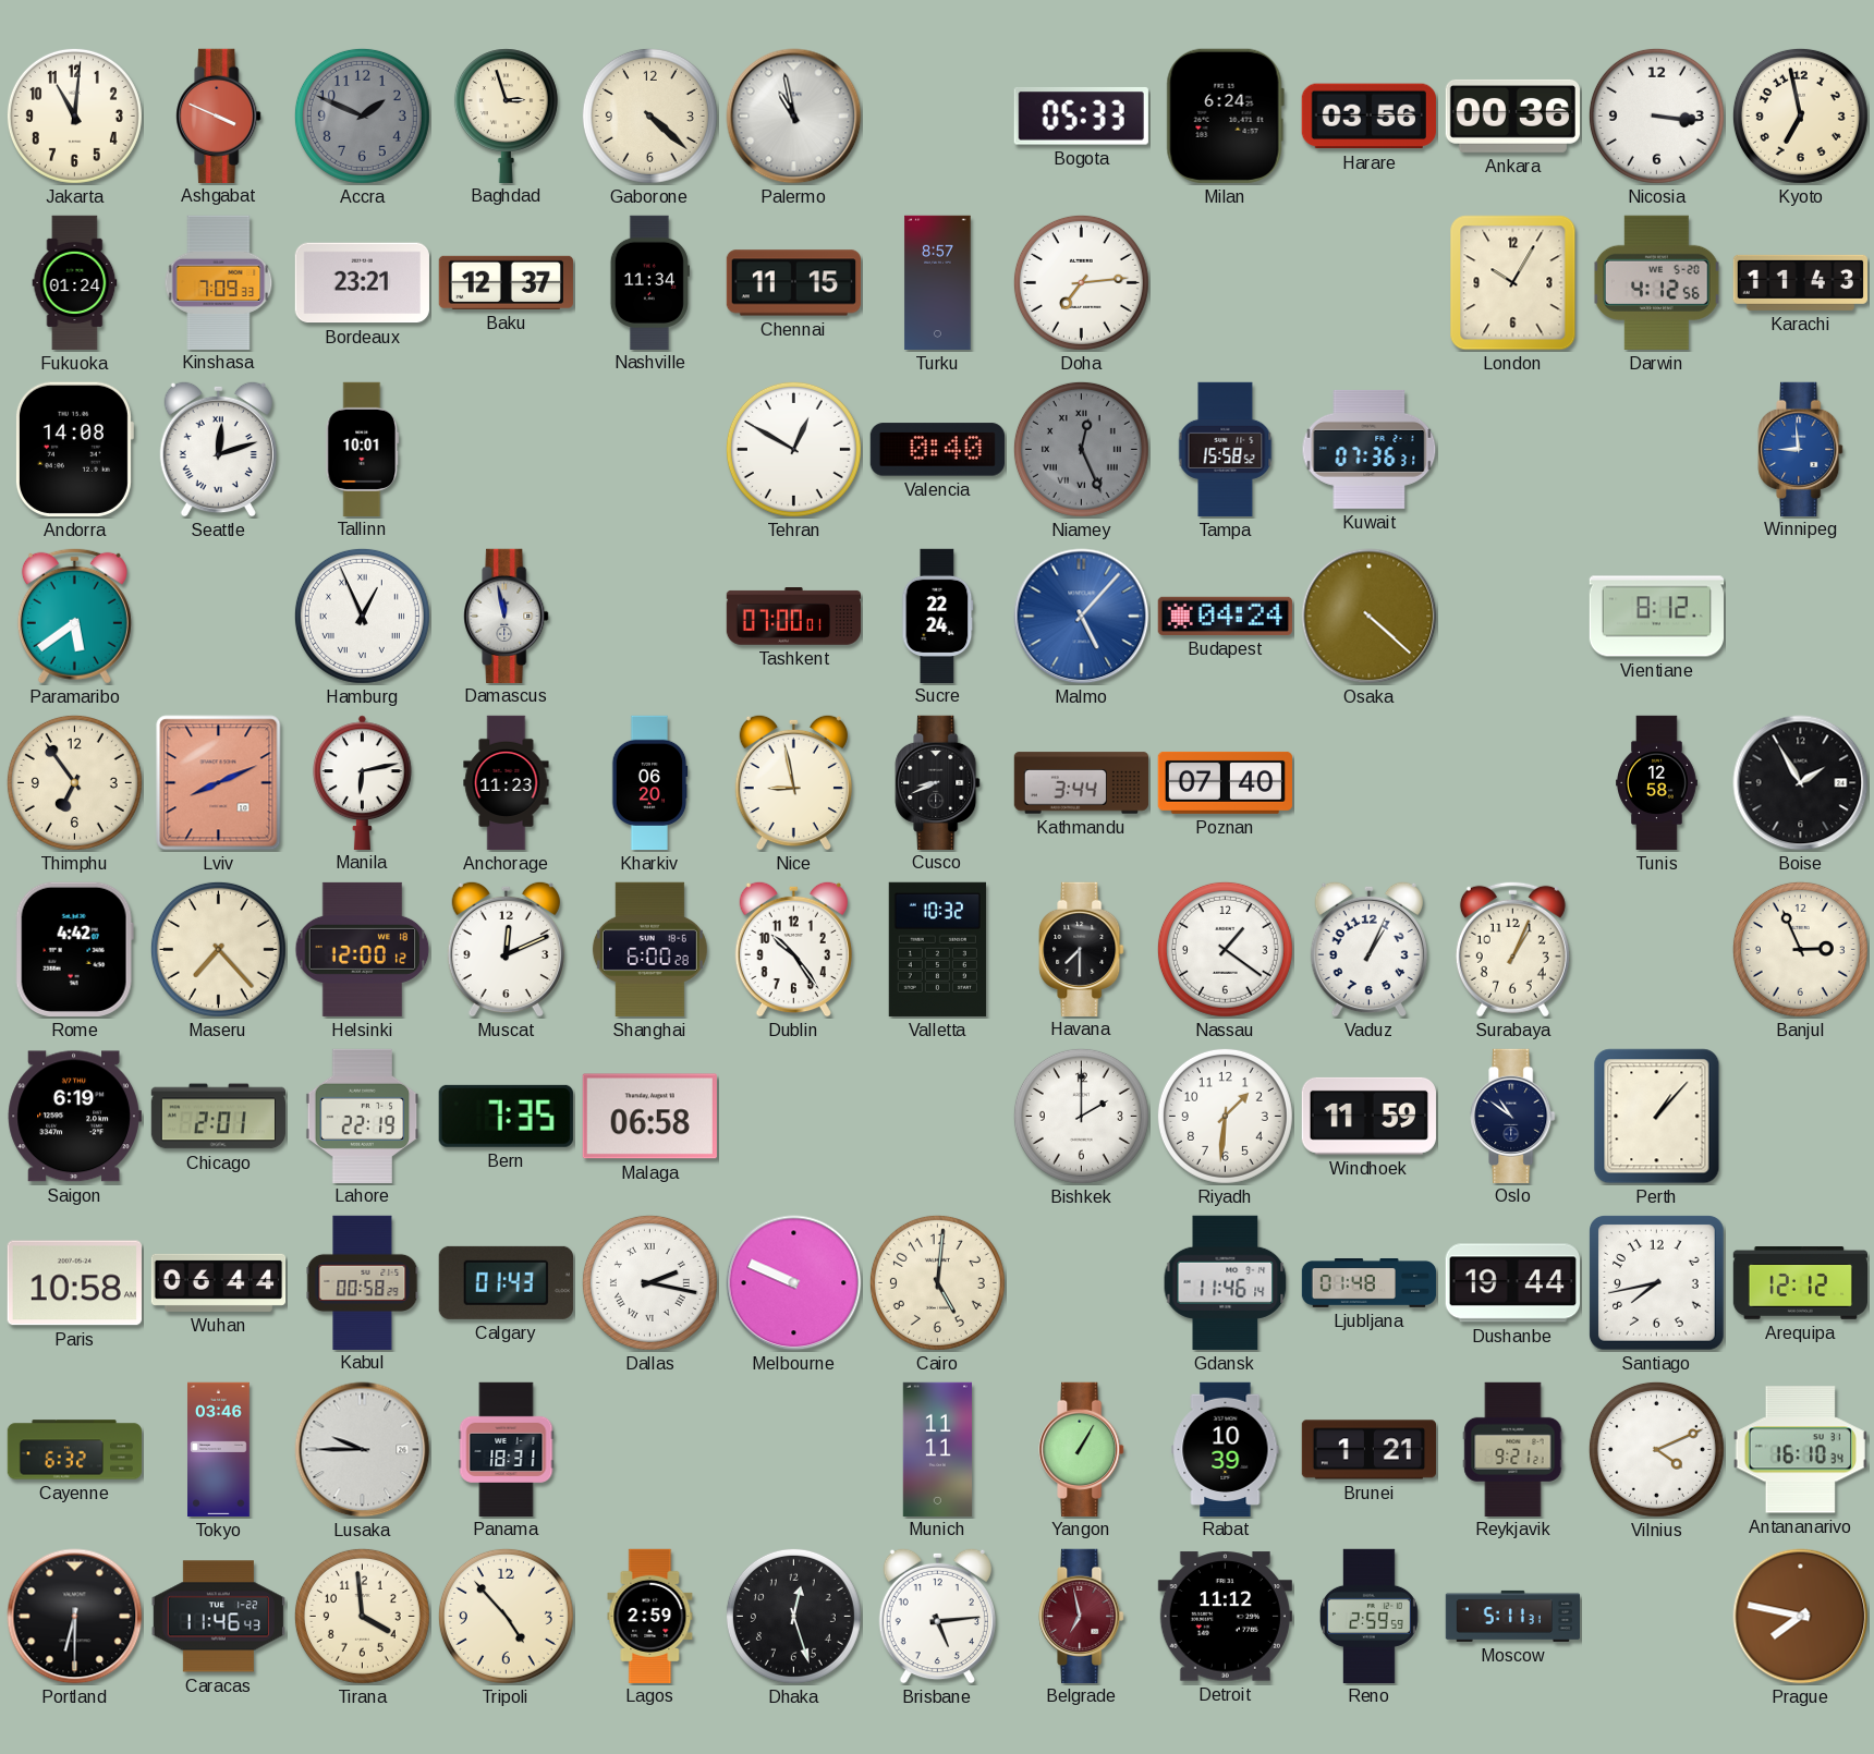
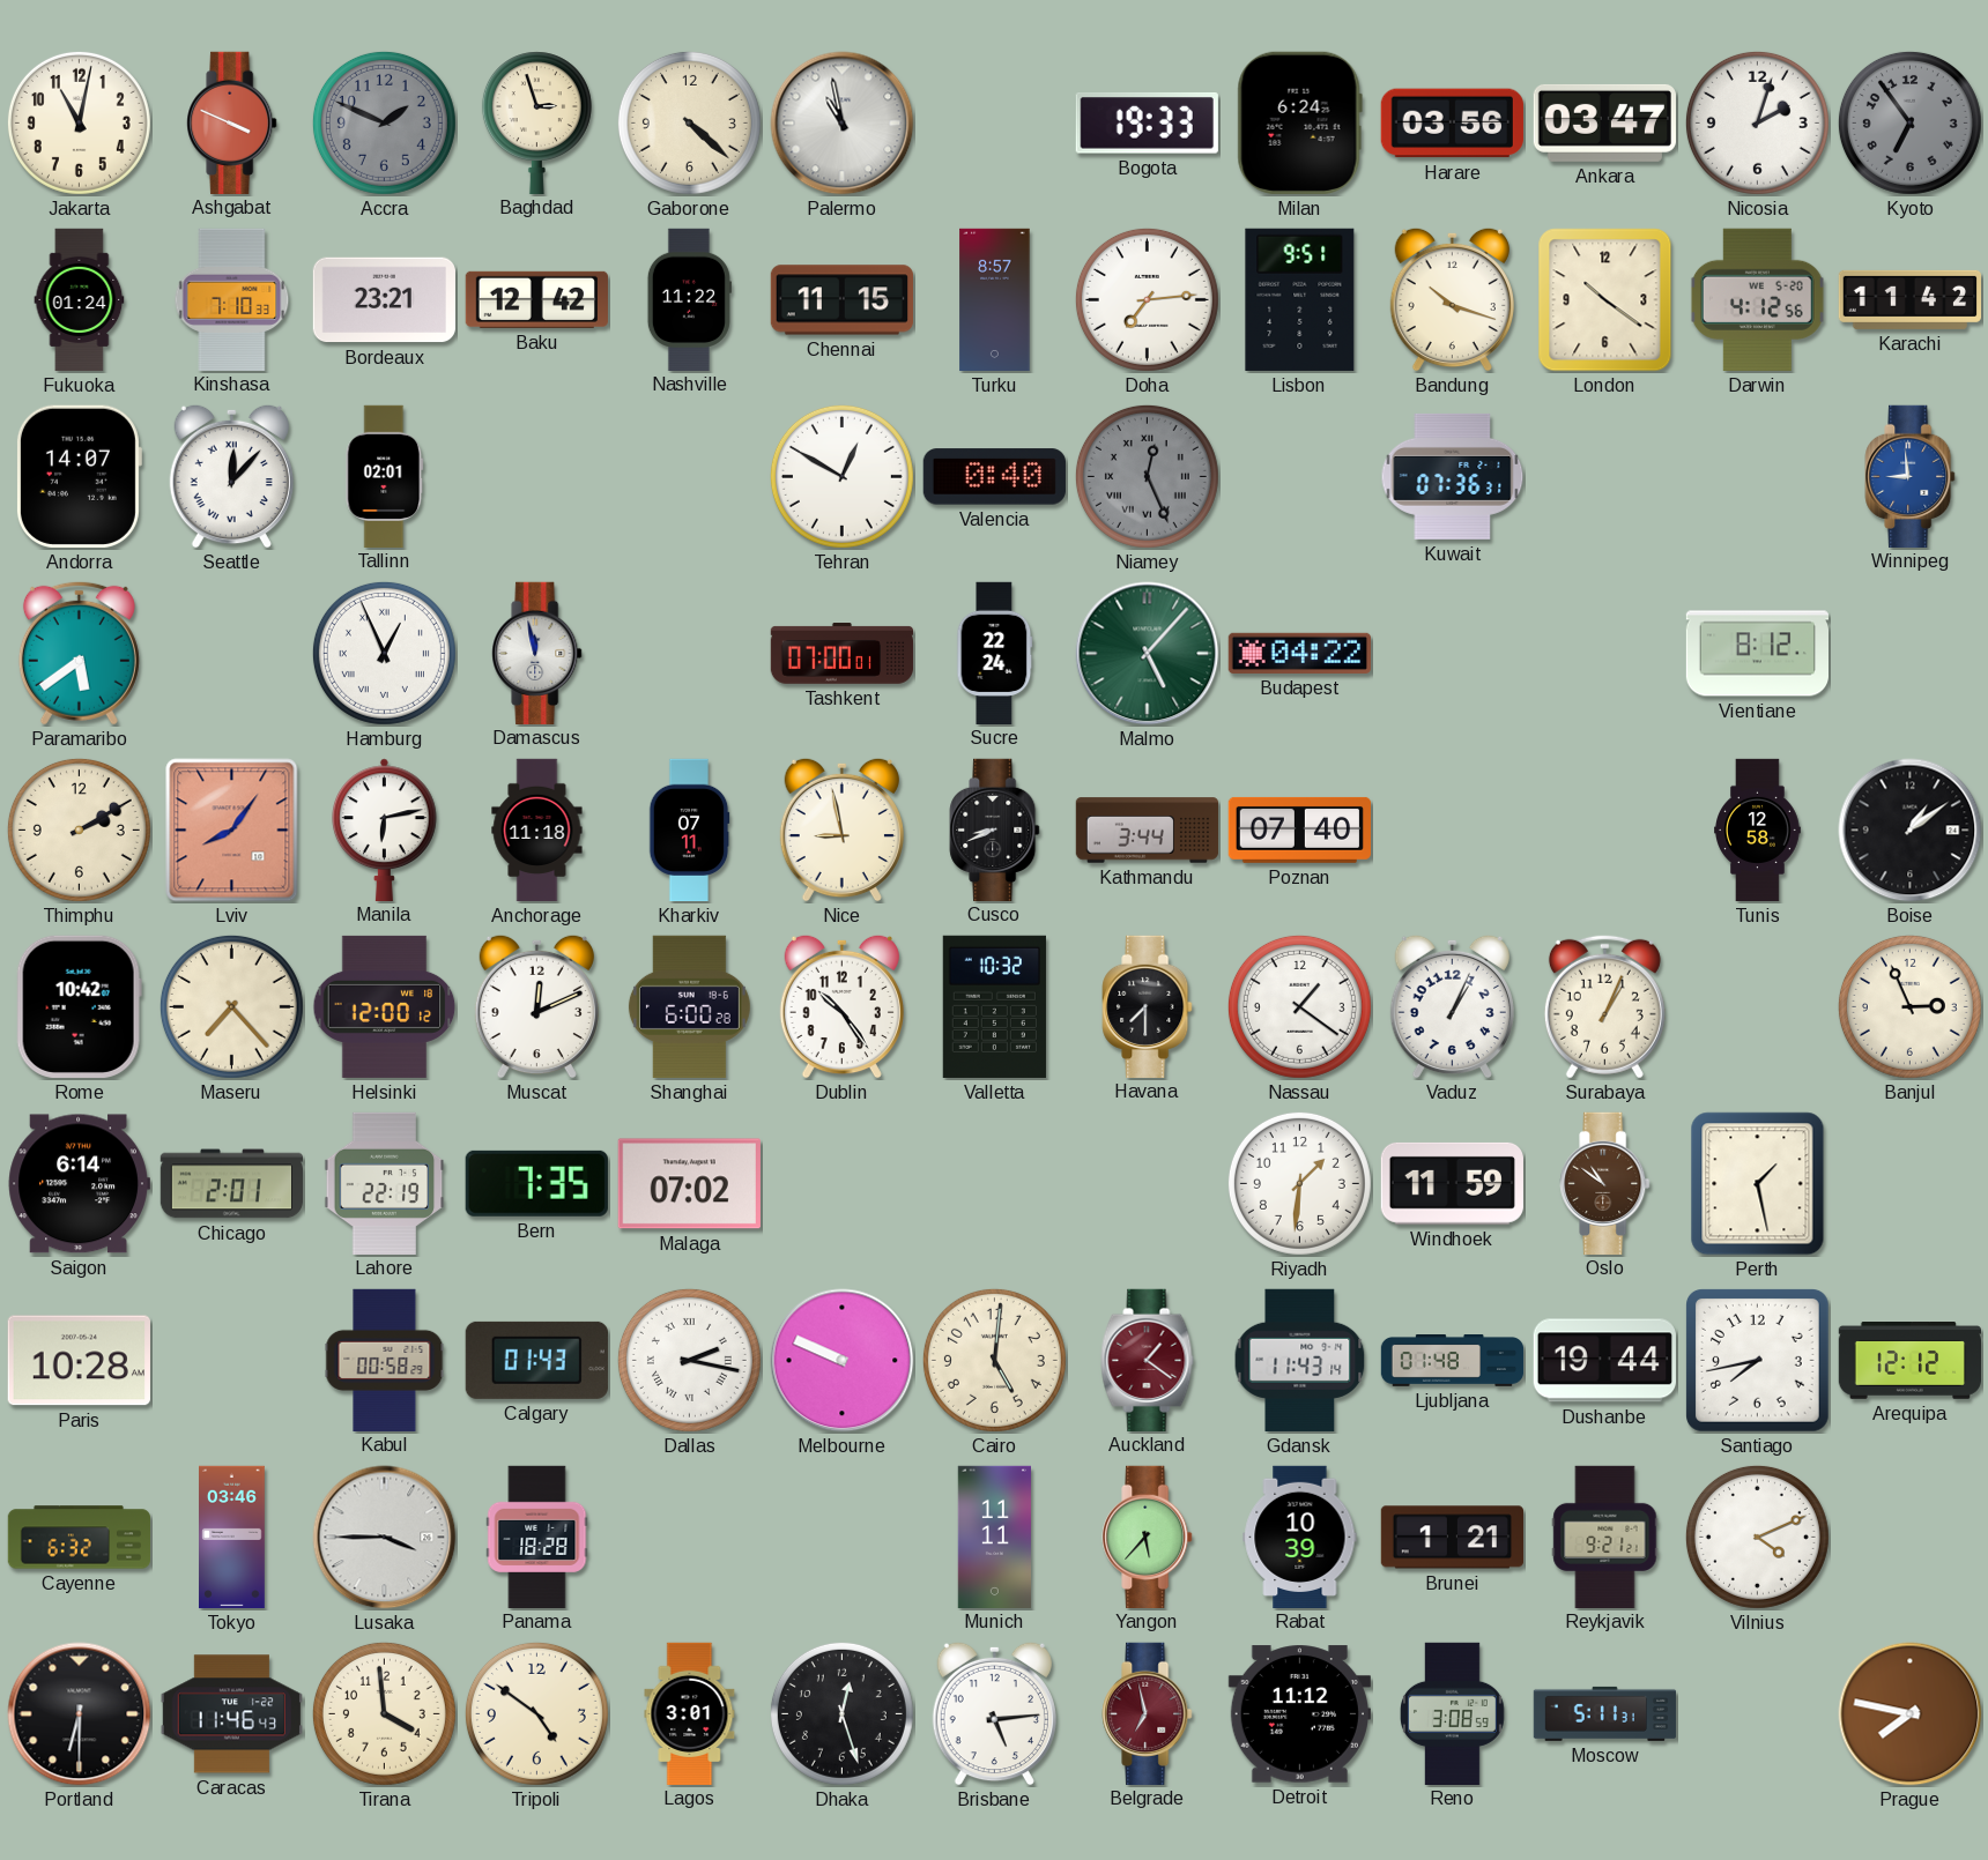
Jakarta: 11:01 -> 11:02 (79, 122)
Bogota: 05:33 -> 19:33 (1147, 122)
Ankara: 00:36 -> 03:47 (1604, 122)
Nicosia: 3:16 -> 2:03 (1757, 122)
Kyoto: 6:58 -> 6:54 (1909, 122)
Kyoto dial: cream -> grey (1909, 122)
Kinshasa: 7:09 -> 7:10 (232, 299)
Baku: 12:37 -> 12:42 (536, 299)
Nashville: 11:34 -> 11:22 (689, 299)
Lisbon: none -> 9:51 (1300, 299)
Bandung: none -> 10:18 (1452, 299)
London: 10:05 -> 10:21 (1605, 300)
Karachi: 11:43 -> 11:42 (1909, 299)
Andorra: 14:08 -> 14:07 (79, 476)
Seattle: 12:12 -> 12:07 (231, 476)
Tallinn: 10:01 -> 02:01 (385, 476)
Tampa: 15:58 -> none (1226, 450)
Malmo dial: blue -> green (1148, 654)
Budapest: 04:24 -> 04:22 (1299, 653)
Osaka: 4:22 -> none (1370, 617)
Thimphu: 6:54 -> 2:10 (79, 829)
Lviv: 8:11 -> 8:06 (232, 831)
Anchorage: 11:23 -> 11:18 (537, 831)
Kharkiv: 06:20 -> 07:11 (689, 831)
Boise: 1:55 -> 1:09 (1911, 831)
Rome: 4:42 -> 10:42 (79, 1006)
Saigon: 6:19 -> 6:14 (79, 1184)
Malaga: 06:58 -> 07:02 (689, 1184)
Bishkek: 2:00 -> none (1081, 1116)
Oslo dial: navy -> brown (1605, 1183)
Perth: 1:07 -> 1:28 (1758, 1184)
Paris: 10:58 -> 10:28 (79, 1361)
Wuhan: 06:44 -> none (219, 1282)
Auckland: none -> 1:21 (1148, 1360)
Gdansk: 11:46 -> 11:43 (1300, 1360)
Lusaka: 9:45 -> 3:45 (385, 1538)
Panama: 18:31 -> 18:28 (537, 1537)
Yangon: 1:05 -> 5:37 (1148, 1537)
Antananarivo: 16:10 -> none (1800, 1450)
Tripoli: 4:53 -> 4:51 (536, 1713)
Lagos: 2:59 -> 3:01 (690, 1713)
Reno: 2:59 -> 3:08 (1452, 1713)
